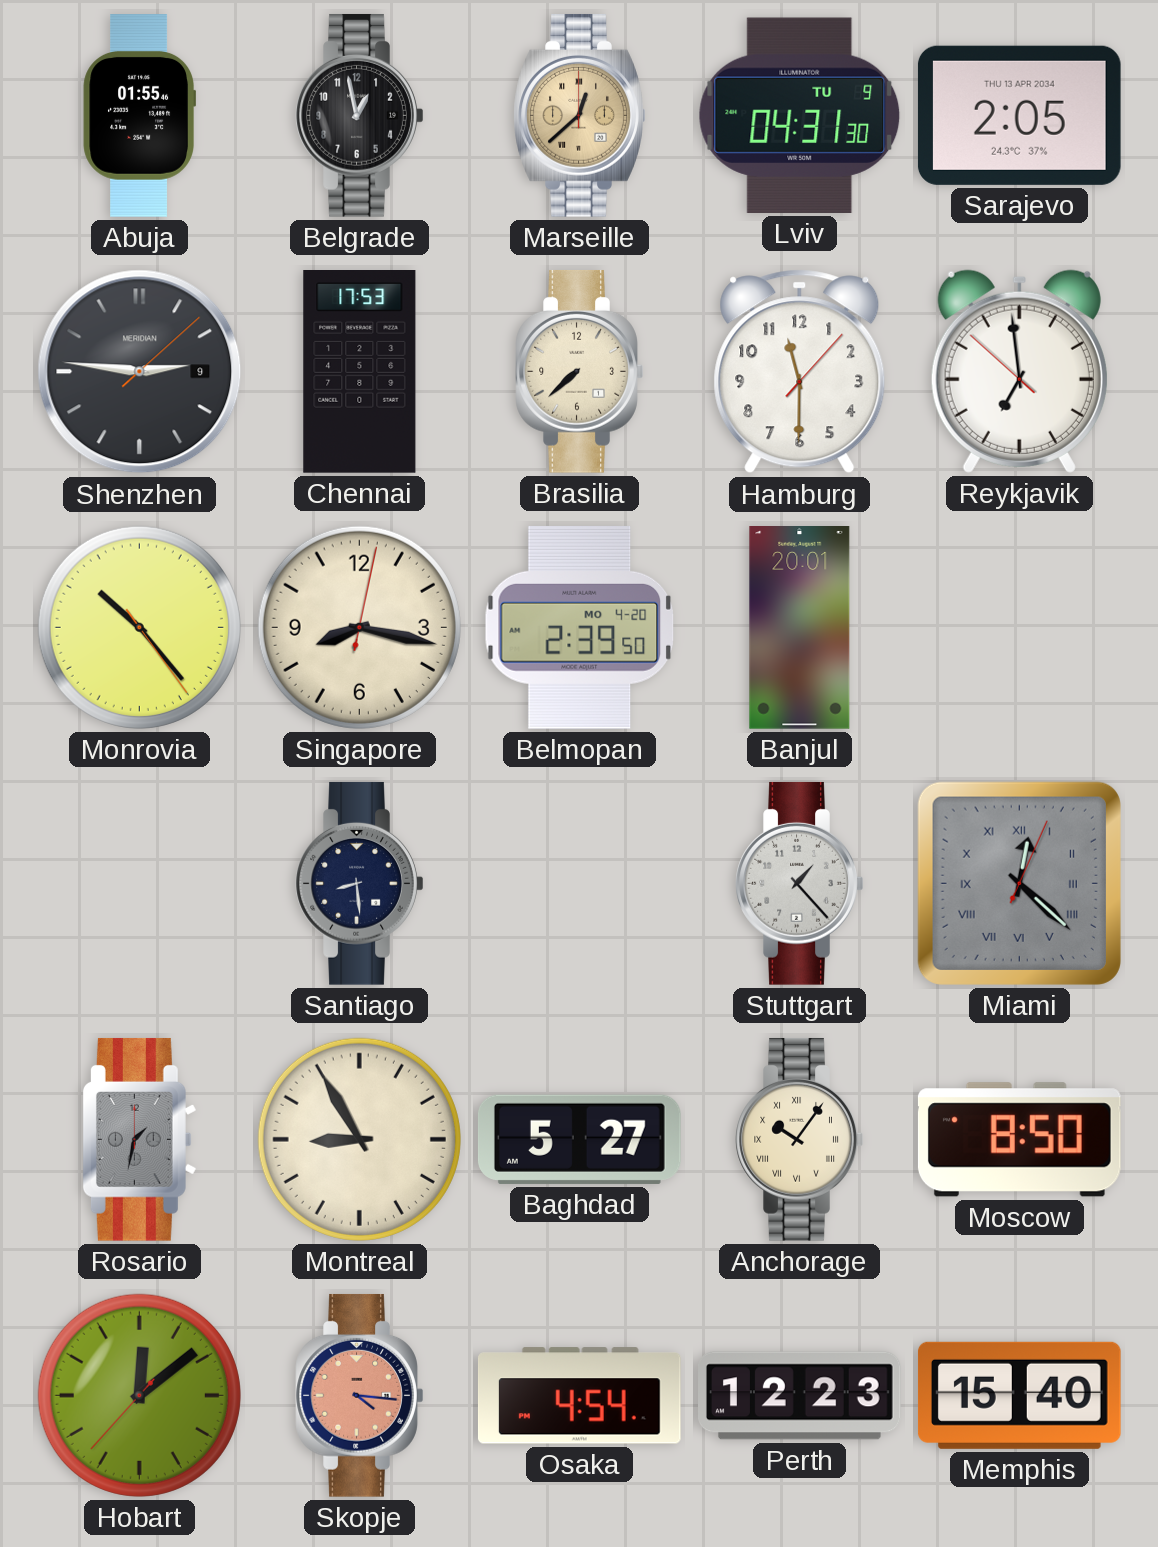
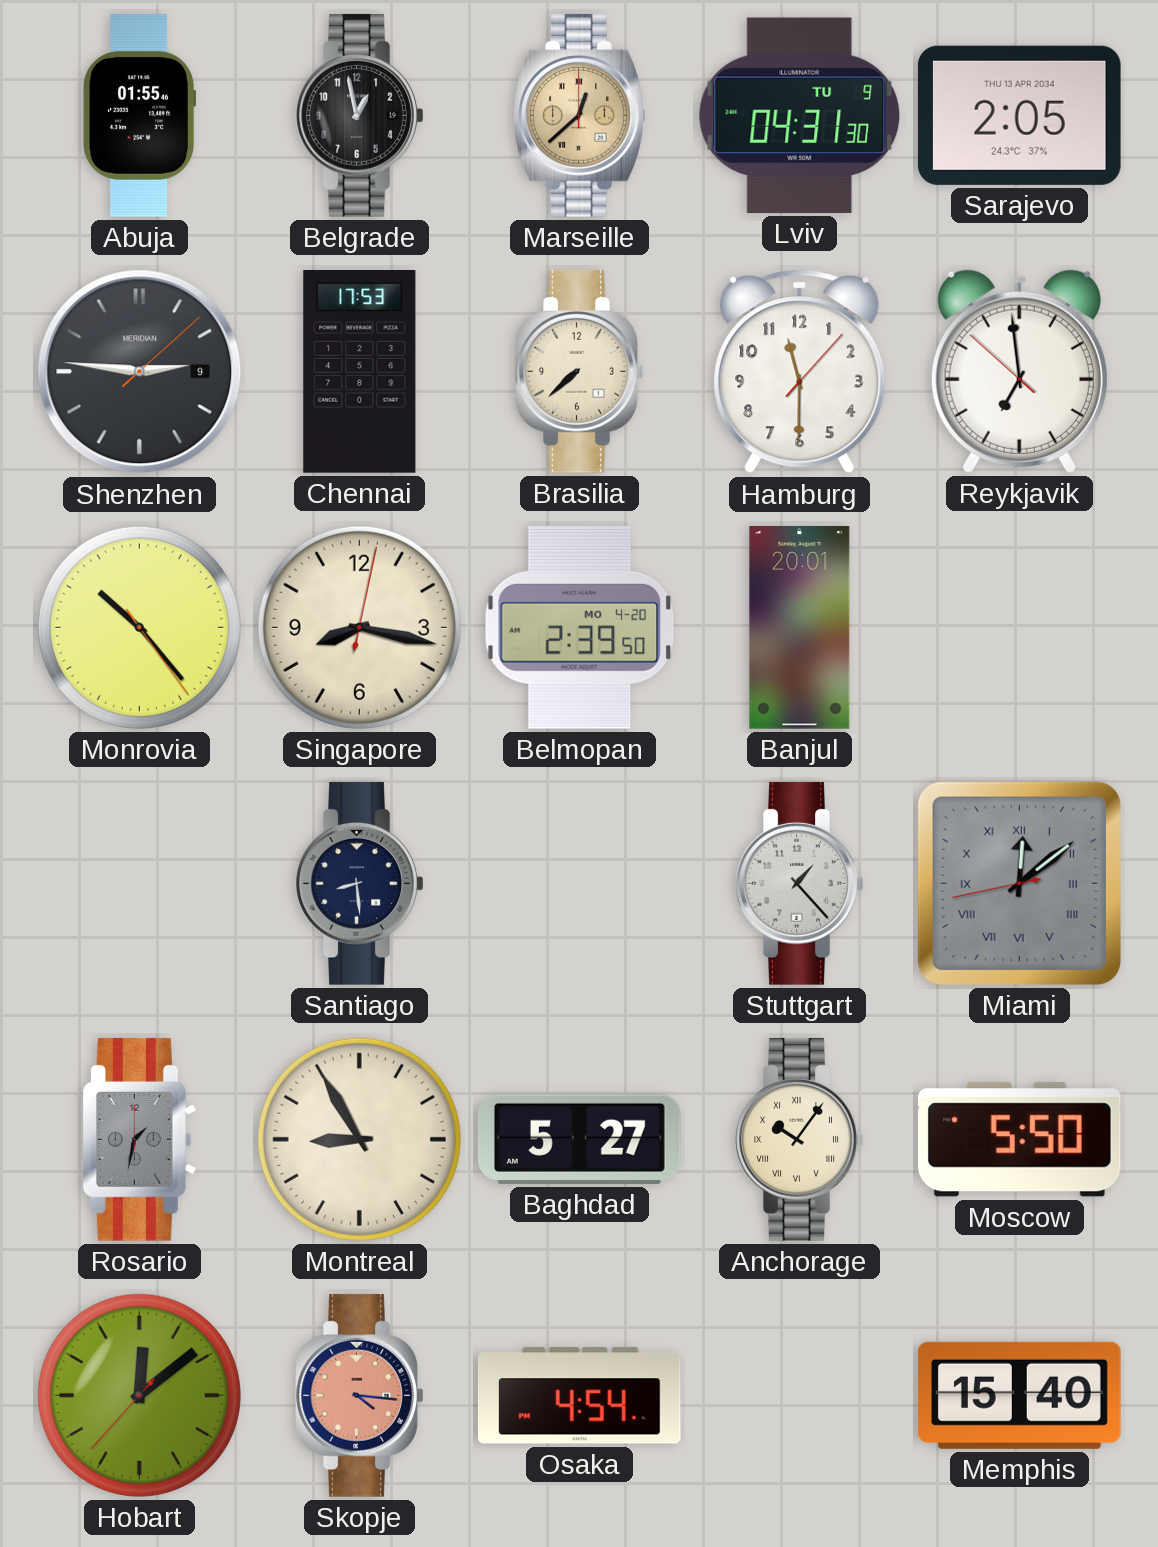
Miami: 12:22 -> 12:08 (1019, 883)
Moscow: 8:50 -> 5:50 (1019, 1140)
Perth: 12:23 -> none (800, 1396)
